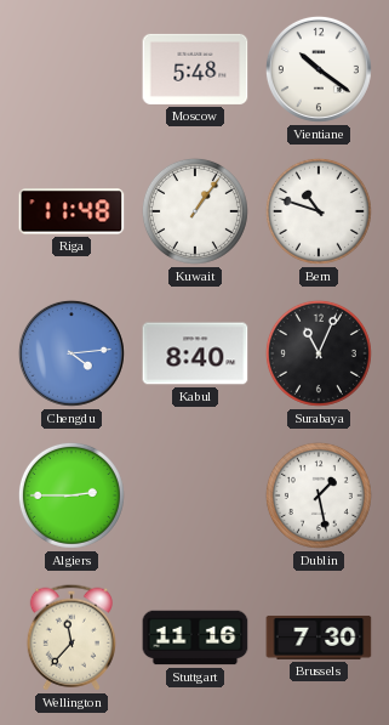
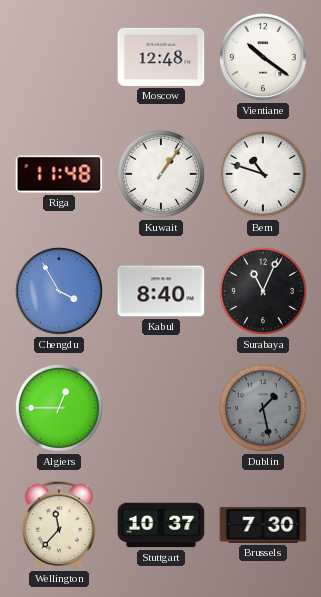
Moscow: 5:48 -> 12:48 (161, 57)
Chengdu: 4:14 -> 3:55 (59, 291)
Algiers: 2:45 -> 12:45 (59, 408)
Dublin dial: white -> grey (263, 408)
Stuttgart: 11:16 -> 10:37 (161, 525)
